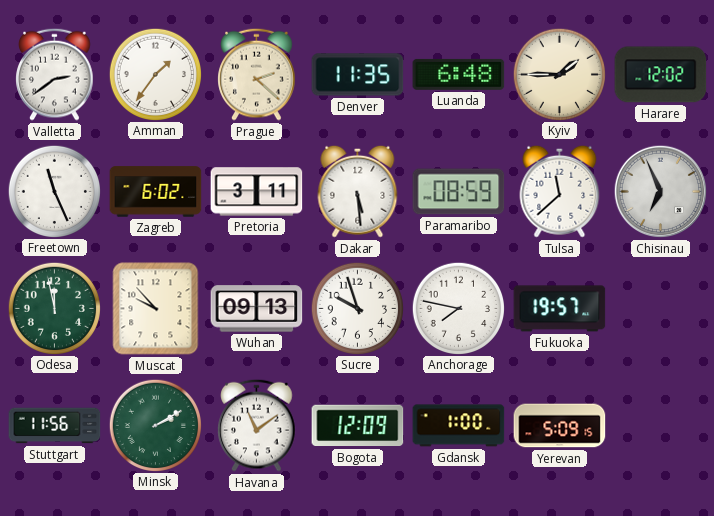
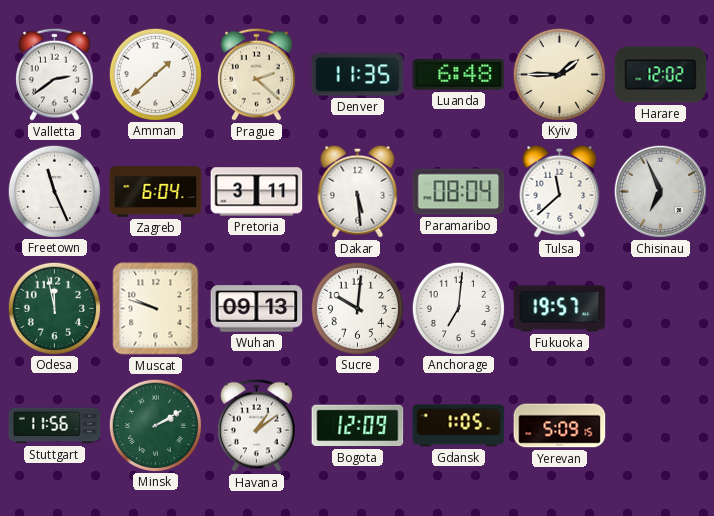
Amman: 1:36 -> 1:38 (155, 74)
Zagreb: 6:02 -> 6:04 (156, 192)
Paramaribo: 08:59 -> 08:04 (459, 192)
Muscat: 9:53 -> 9:48 (156, 309)
Sucre: 9:57 -> 10:01 (357, 308)
Anchorage: 7:47 -> 7:01 (458, 308)
Havana: 11:09 -> 1:09 (257, 425)
Gdansk: 1:00 -> 1:05 (459, 426)
